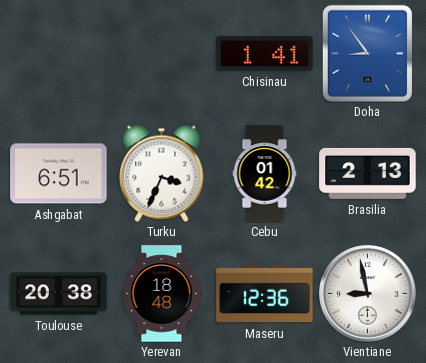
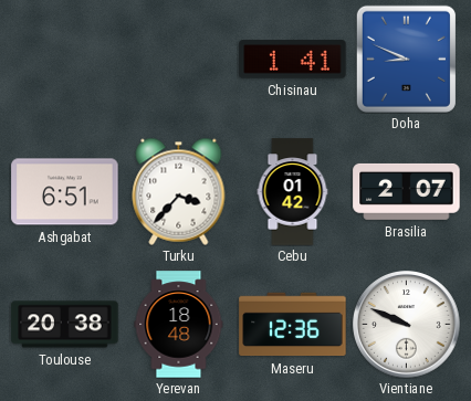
Doha: 8:54 -> 8:49 (406, 59)
Turku: 3:34 -> 3:37 (179, 191)
Brasilia: 2:13 -> 2:07 (407, 191)
Vientiane: 8:58 -> 9:49 (407, 325)
